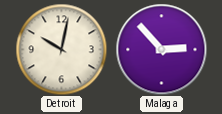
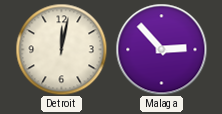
Detroit: 10:02 -> 12:02 (61, 49)
